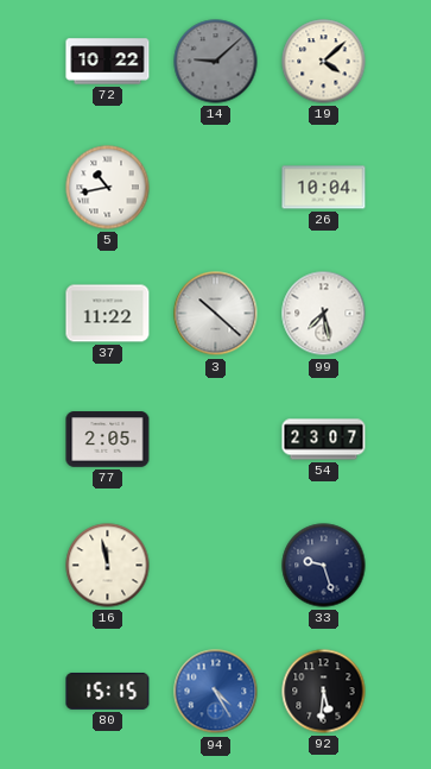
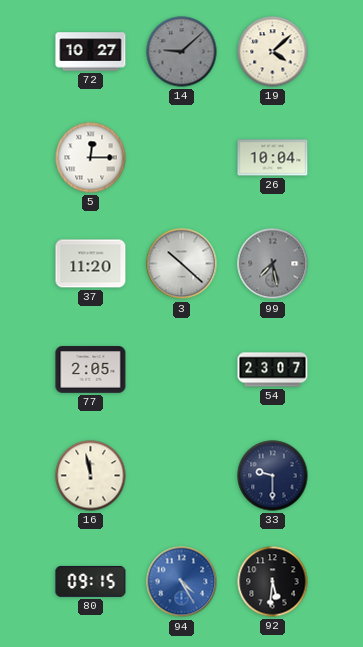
72: 10:22 -> 10:27 (91, 52)
5: 10:43 -> 12:15 (91, 158)
37: 11:22 -> 11:20 (91, 264)
99 dial: white -> grey (273, 264)
33: 9:27 -> 9:30 (273, 476)
80: 15:15 -> 09:15 (91, 581)
